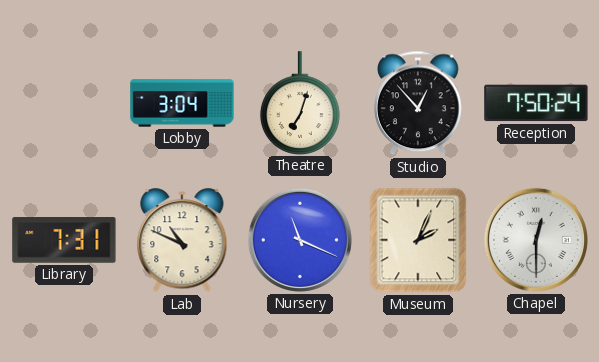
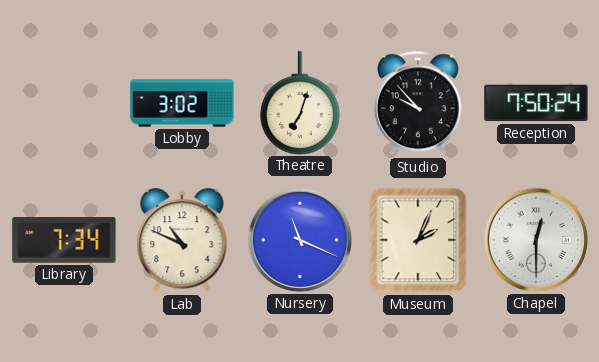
Lobby: 3:04 -> 3:02 (182, 103)
Studio: 12:53 -> 9:53 (419, 103)
Library: 7:31 -> 7:34 (64, 240)
